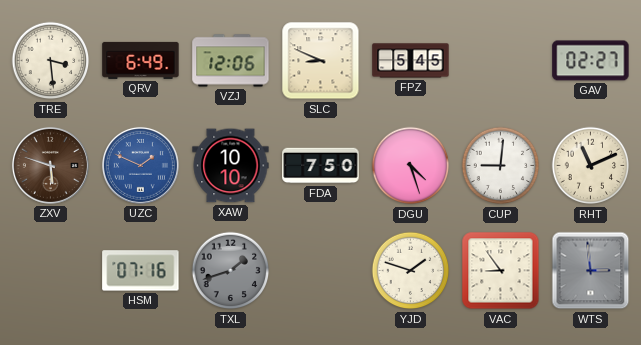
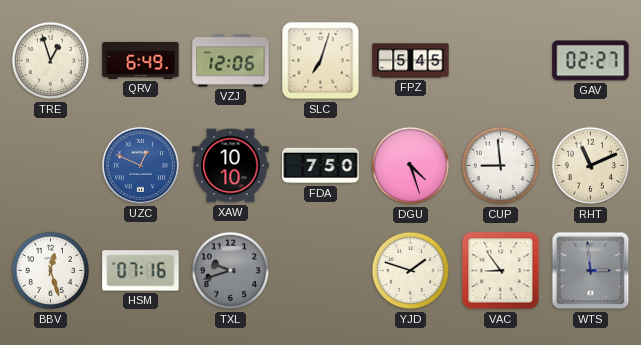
TRE: 3:29 -> 12:57 (51, 61)
SLC: 8:49 -> 7:03 (321, 61)
ZXV: 5:48 -> none (50, 165)
UZC: 1:49 -> 12:49 (140, 165)
CUP: 9:01 -> 8:59 (501, 166)
BBV: none -> 12:27 (51, 271)
TXL: 1:42 -> 9:42 (231, 271)
